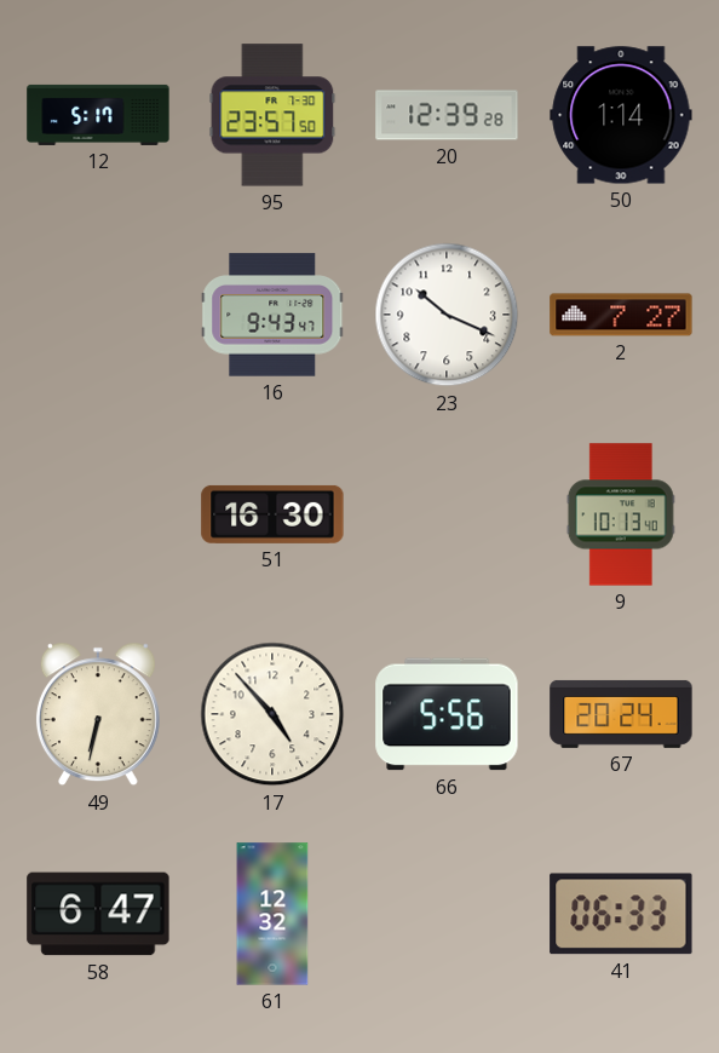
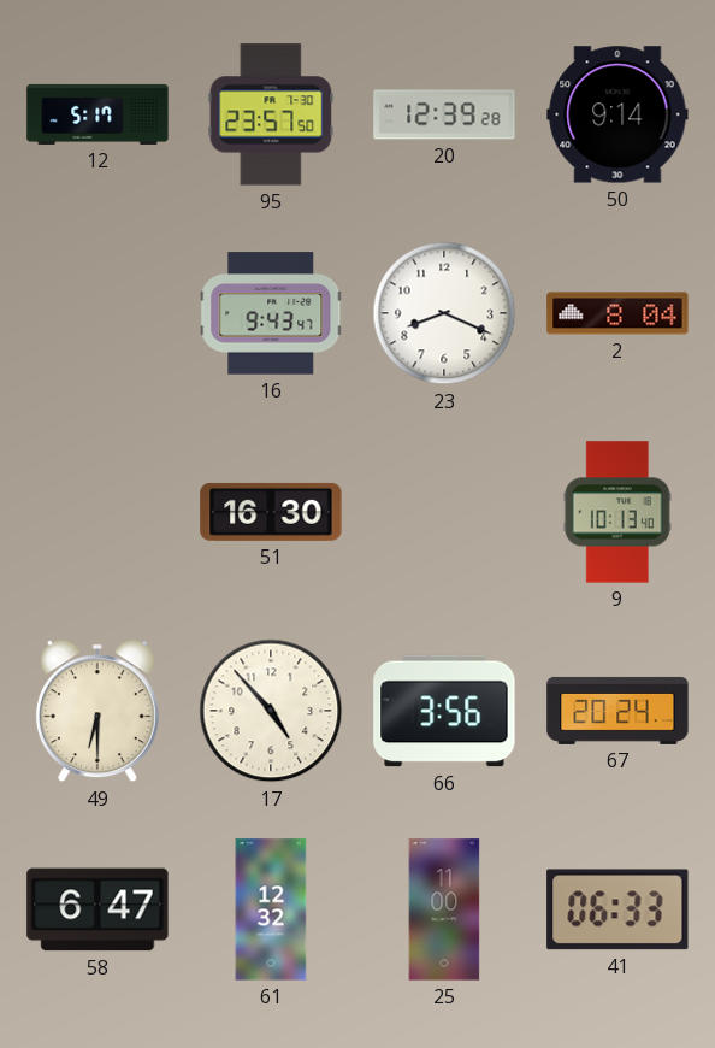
50: 1:14 -> 9:14 (617, 114)
23: 10:19 -> 8:19 (444, 313)
2: 7:27 -> 8:04 (617, 313)
49: 6:32 -> 6:30 (97, 711)
66: 5:56 -> 3:56 (444, 711)
25: none -> 11:00 (444, 909)
